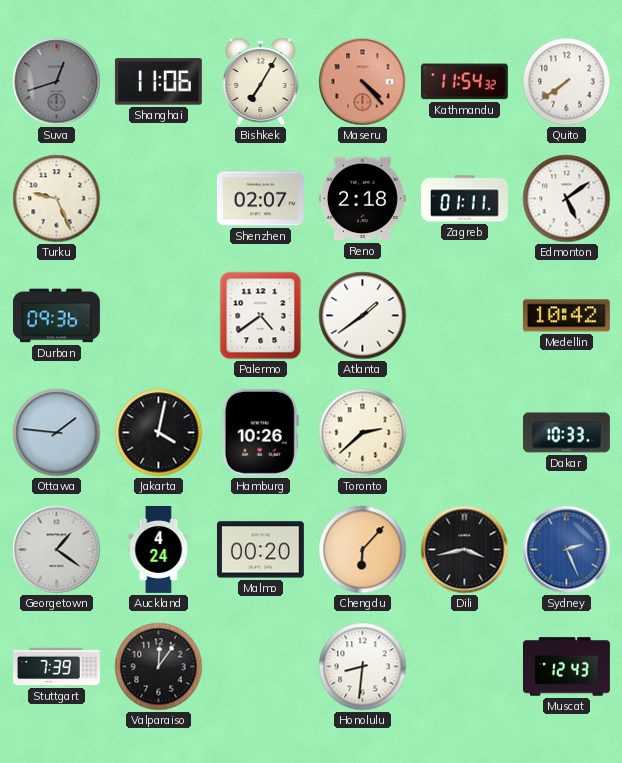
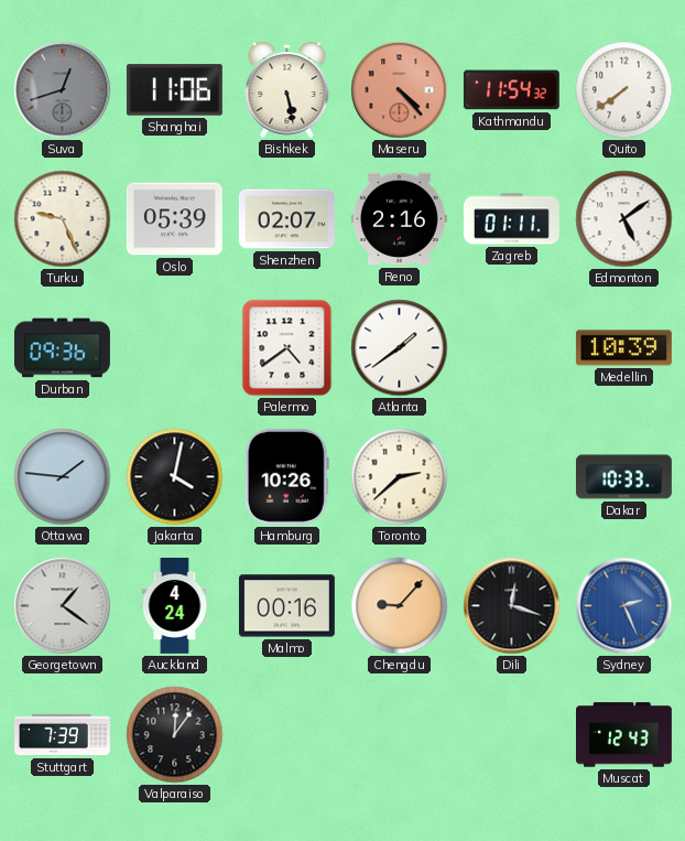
Bishkek: 7:05 -> 5:28 (287, 89)
Oslo: none -> 05:39 (174, 219)
Reno: 2:18 -> 2:16 (399, 219)
Medellin: 10:42 -> 10:39 (623, 348)
Malmo: 00:20 -> 00:16 (286, 606)
Chengdu: 6:07 -> 9:07 (400, 606)
Dili: 3:43 -> 12:18 (512, 606)
Honolulu: 8:31 -> none (363, 667)
